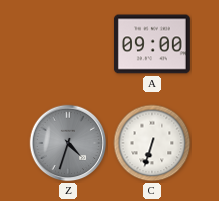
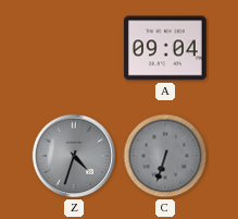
A: 09:00 -> 09:04 (165, 48)
C dial: white -> grey (165, 156)
